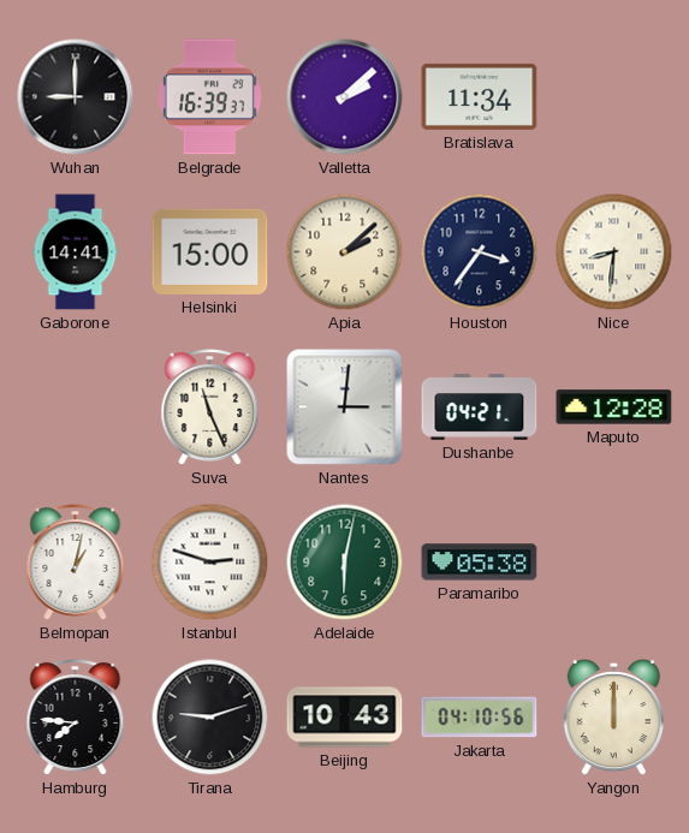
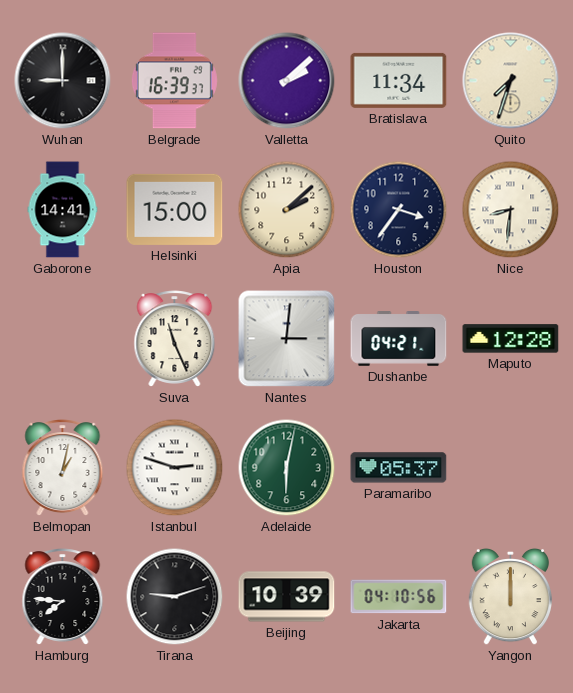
Quito: none -> 7:33 (511, 81)
Paramaribo: 05:38 -> 05:37 (399, 468)
Beijing: 10:43 -> 10:39 (287, 597)
